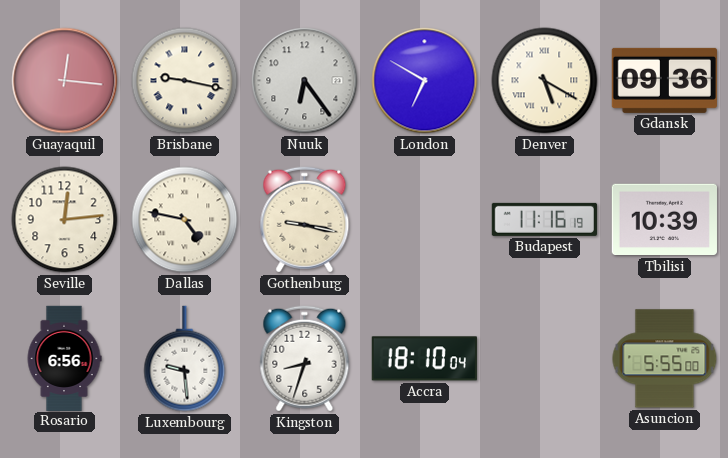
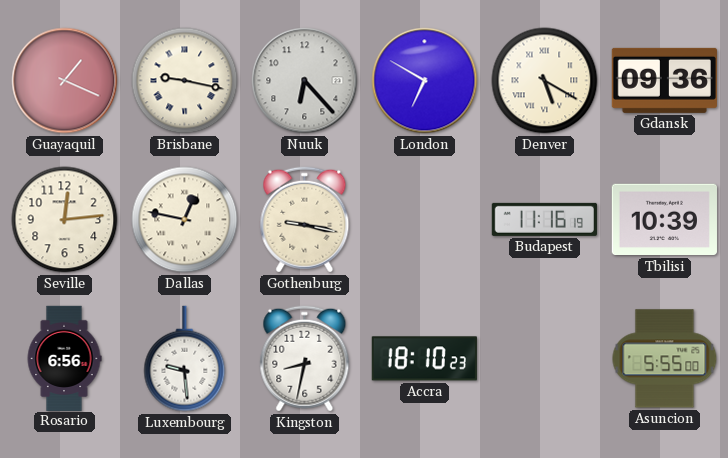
Guayaquil: 12:16 -> 1:19 (65, 81)
Nuuk: 6:24 -> 6:23 (305, 81)
Dallas: 4:47 -> 12:47 (185, 220)
Kingston: 8:33 -> 8:32 (305, 359)
Accra: 18:10:04 -> 18:10:23 (424, 359)
